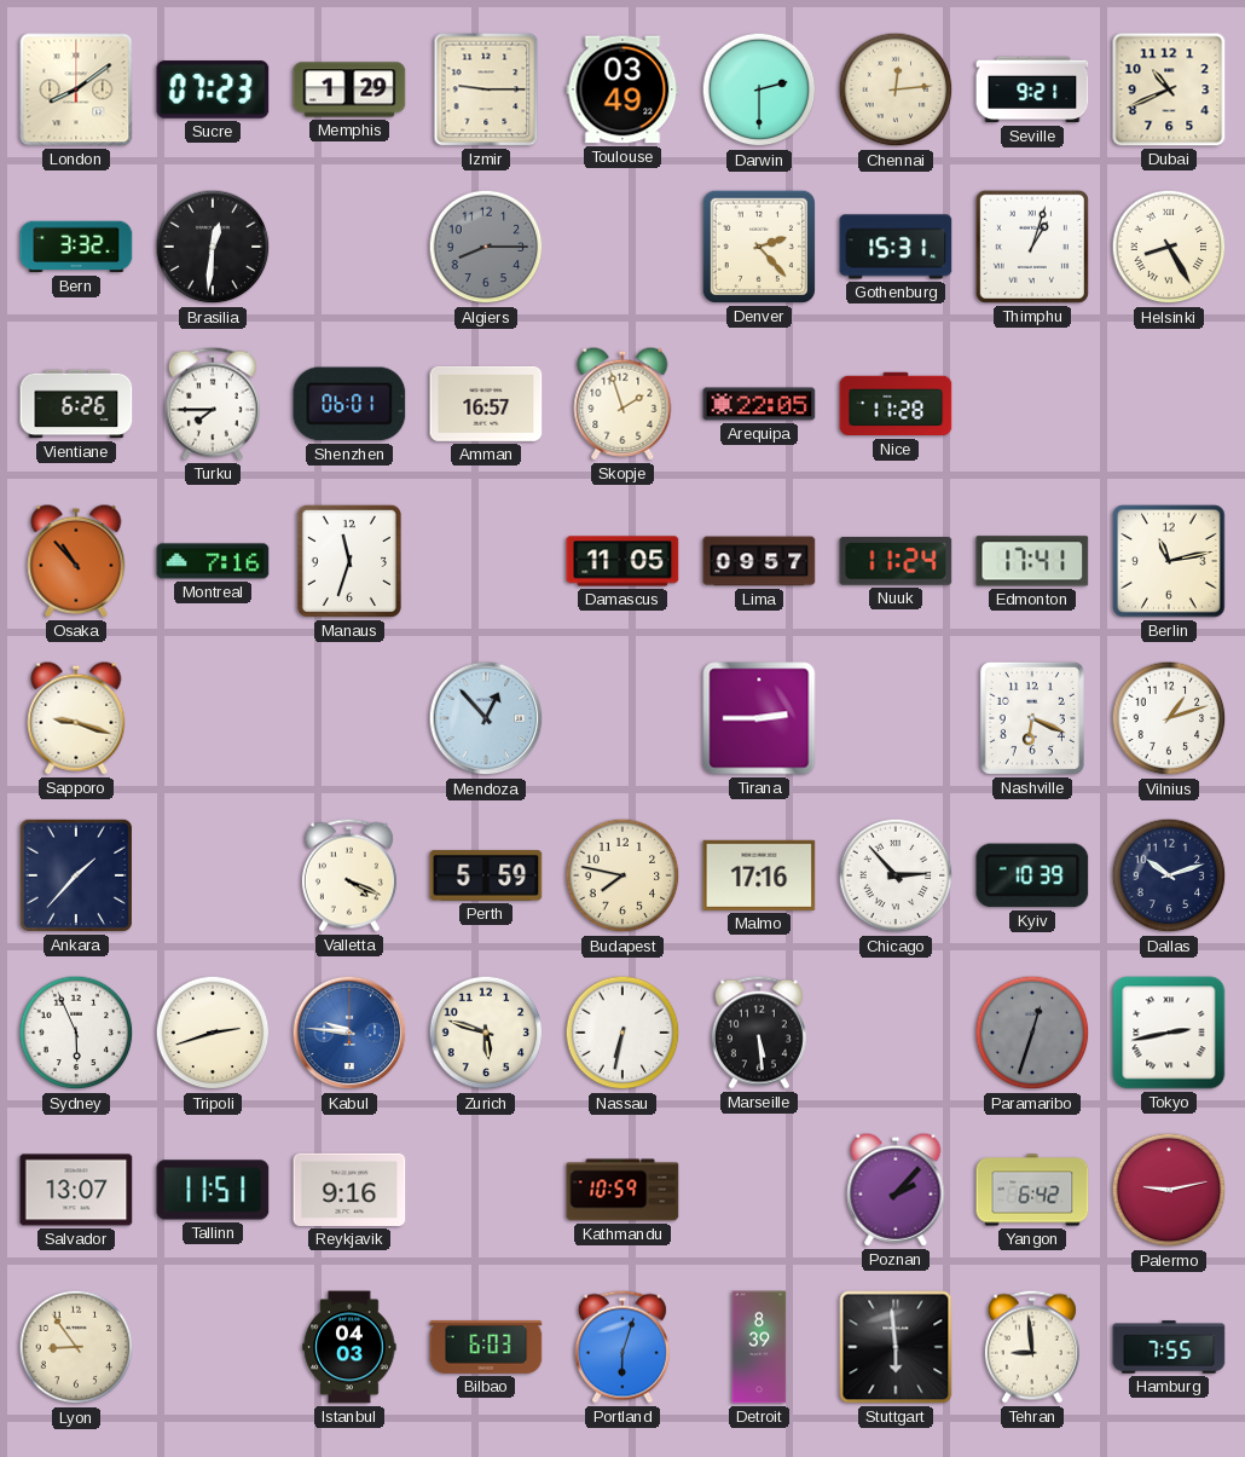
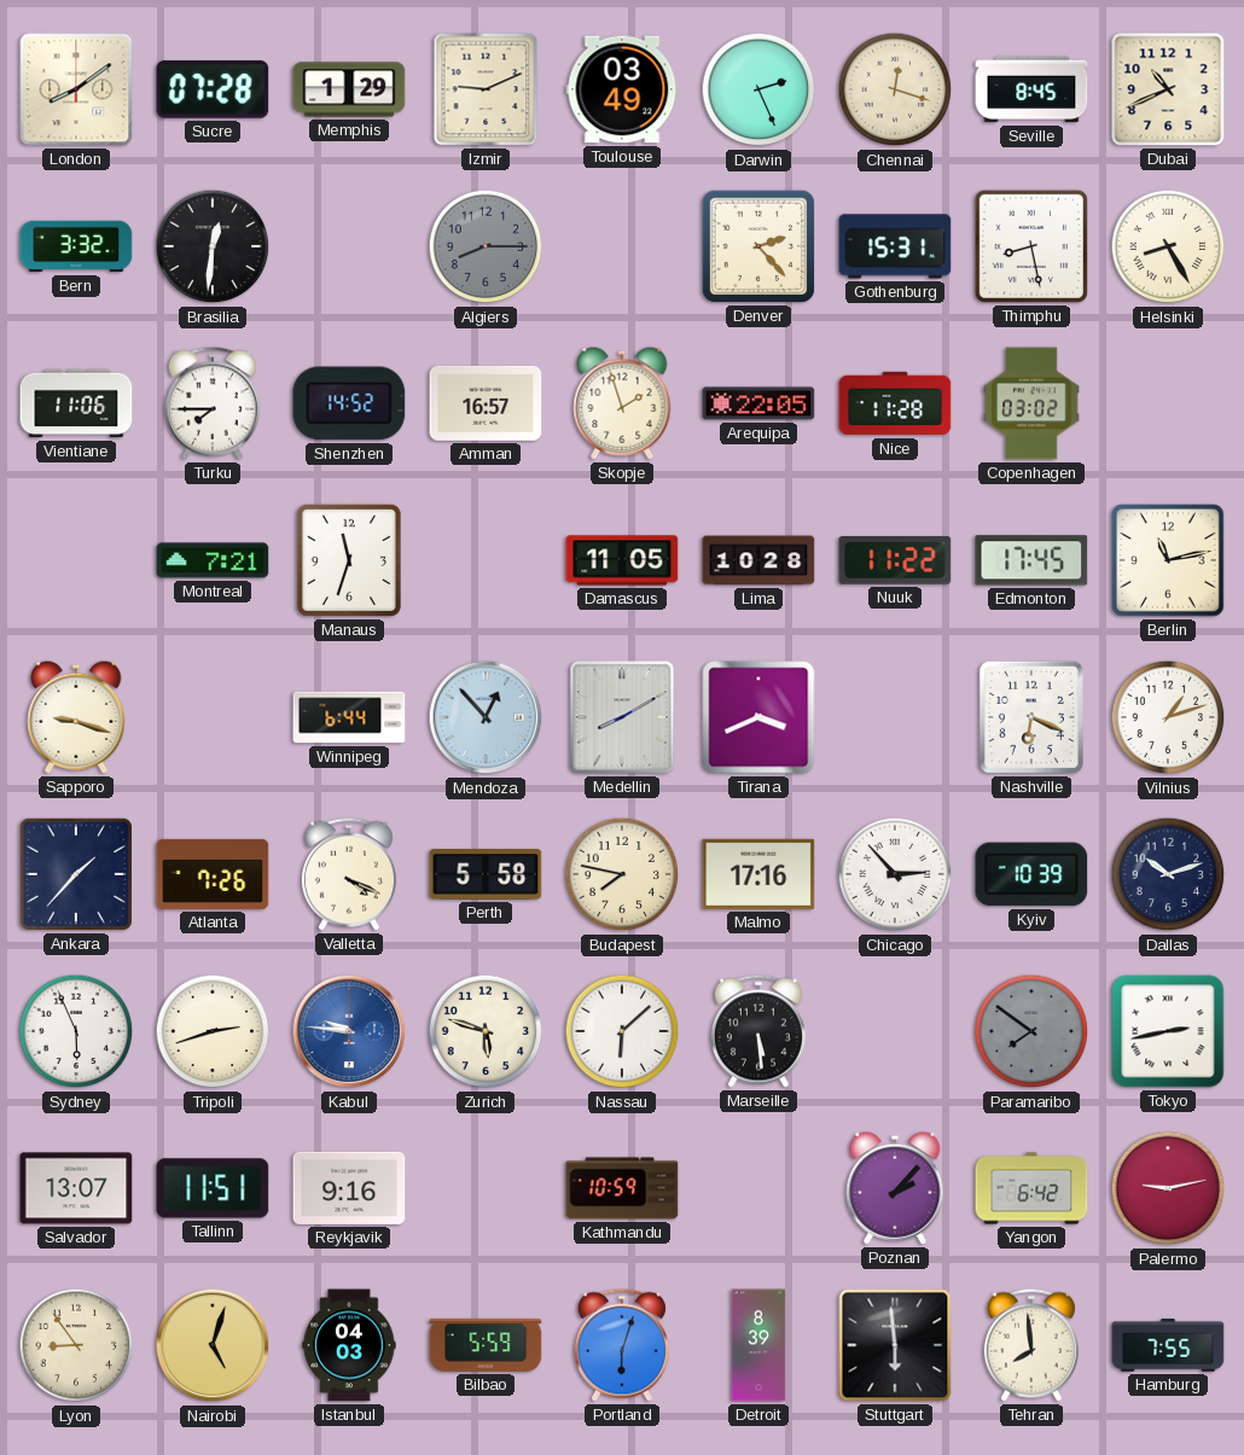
Sucre: 07:23 -> 07:28 (213, 89)
Izmir: 9:15 -> 9:11 (486, 89)
Darwin: 2:30 -> 2:26 (758, 89)
Chennai: 12:14 -> 12:18 (895, 89)
Seville: 9:21 -> 8:45 (1031, 89)
Thimphu: 1:03 -> 8:28 (1031, 246)
Vientiane: 6:26 -> 11:06 (76, 403)
Shenzhen: 06:01 -> 14:52 (349, 403)
Copenhagen: none -> 03:02 (1031, 403)
Osaka: 10:53 -> none (76, 561)
Montreal: 7:16 -> 7:21 (213, 560)
Lima: 09:57 -> 10:28 (758, 560)
Nuuk: 11:24 -> 11:22 (895, 560)
Edmonton: 17:41 -> 17:45 (1031, 560)
Winnipeg: none -> 6:44 (349, 717)
Medellin: none -> 8:10 (622, 717)
Tirana: 2:45 -> 3:41 (758, 717)
Atlanta: none -> 7:26 (213, 874)
Perth: 5:59 -> 5:58 (486, 875)
Nassau: 6:32 -> 6:08 (622, 1031)
Paramaribo: 12:33 -> 7:51 (1031, 1031)
Nairobi: none -> 5:03 (213, 1345)
Bilbao: 6:03 -> 5:59 (486, 1345)
Tehran: 8:59 -> 7:59 (1031, 1345)
